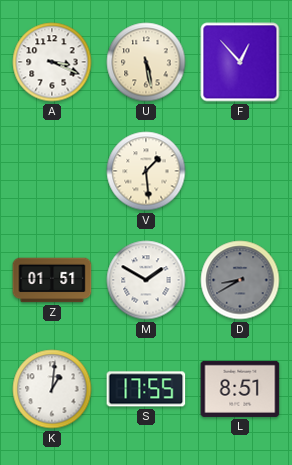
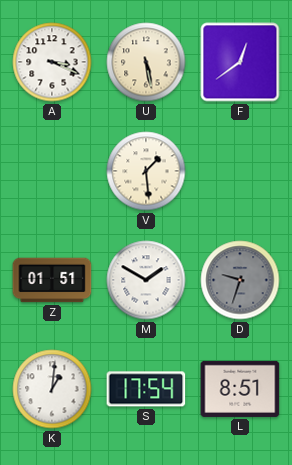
F: 12:53 -> 12:39 (240, 62)
D: 8:40 -> 9:33 (240, 280)
S: 17:55 -> 17:54 (146, 389)
